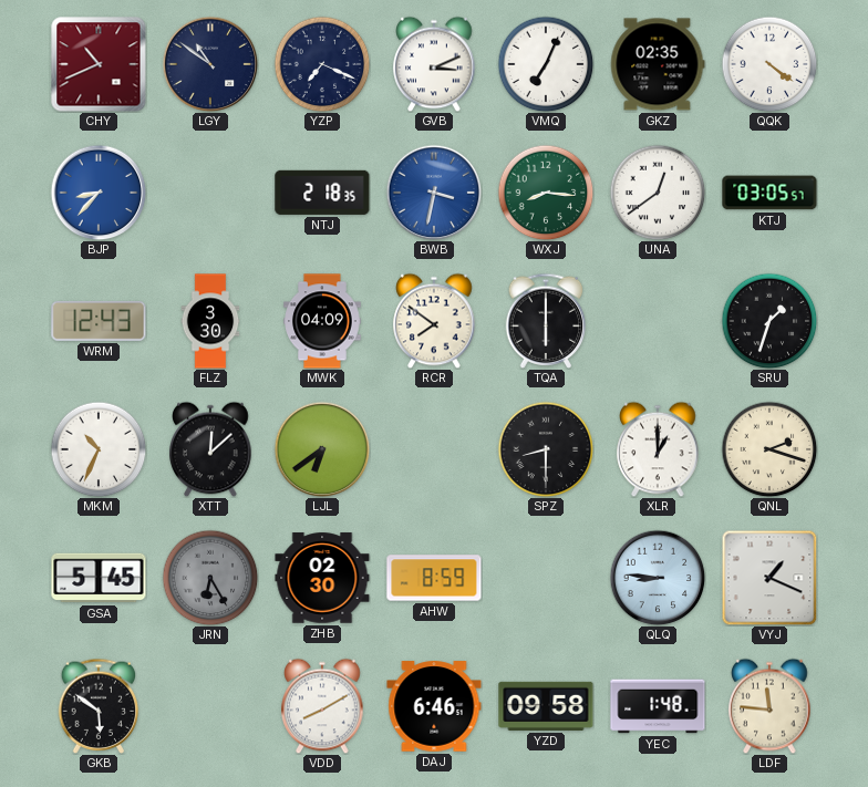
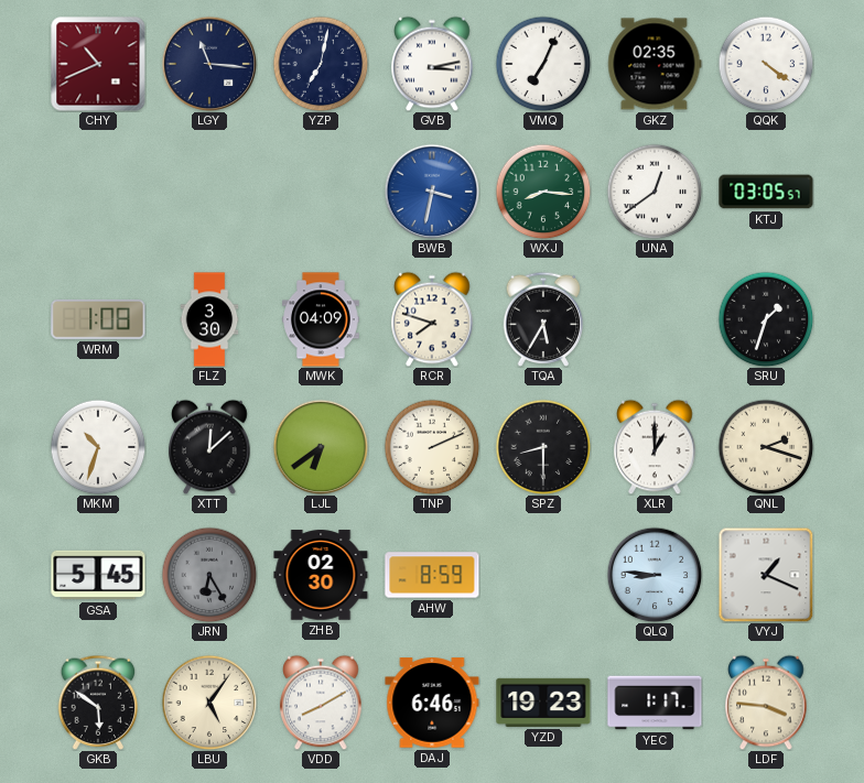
LGY: 10:51 -> 11:16 (209, 64)
YZP: 7:19 -> 7:02 (321, 64)
GVB: 3:11 -> 3:13 (432, 64)
BJP: 8:37 -> none (99, 193)
NTJ: 2:18 -> none (322, 193)
WRM: 12:43 -> 1:08 (98, 319)
RCR: 7:51 -> 7:48 (432, 319)
TQA: 6:00 -> 5:35 (543, 319)
MKM: 10:34 -> 10:33 (98, 447)
TNP: none -> 2:11 (432, 447)
LBU: none -> 5:06 (209, 703)
YZD: 09:58 -> 19:23 (543, 703)
YEC: 1:48 -> 1:17 (655, 703)
LDF: 11:46 -> 3:46 (766, 703)
